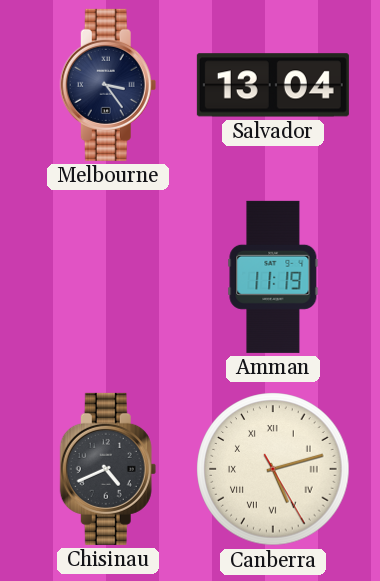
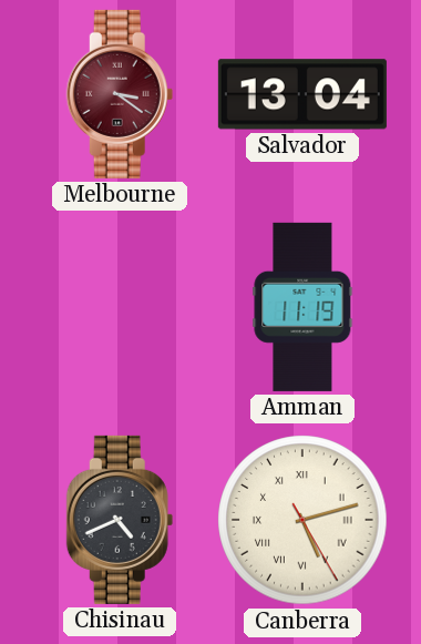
Melbourne: 3:24 -> 3:21 (120, 94)
Melbourne dial: navy -> burgundy (120, 94)
